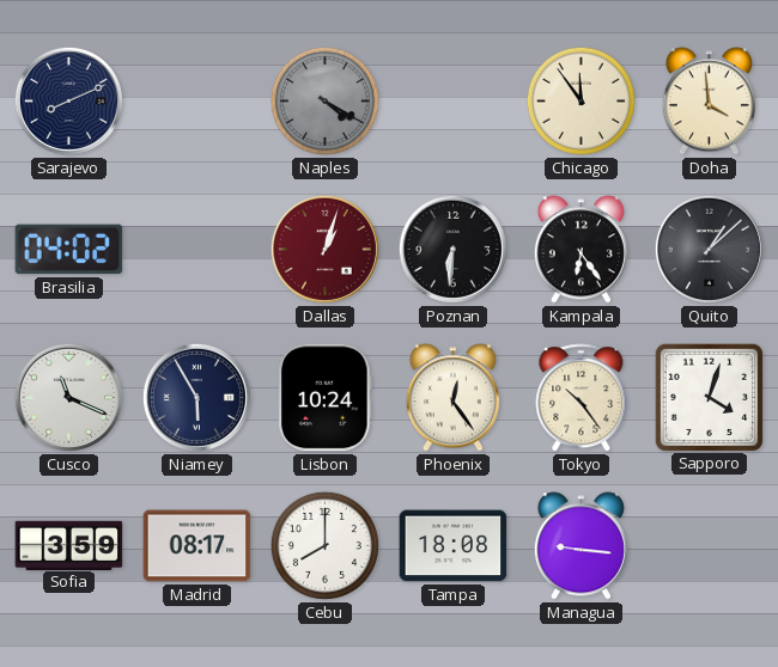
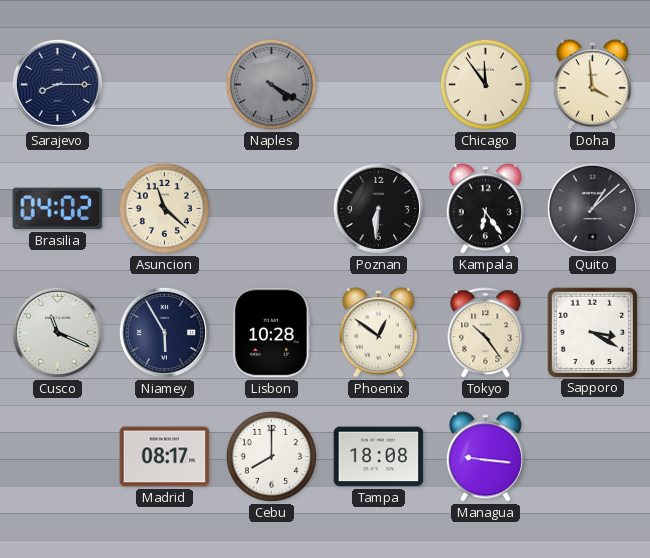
Sarajevo: 8:11 -> 8:15 (57, 84)
Asuncion: none -> 11:22 (164, 208)
Dallas: 1:03 -> none (324, 249)
Lisbon: 10:24 -> 10:28 (272, 333)
Phoenix: 12:24 -> 12:51 (378, 333)
Sapporo: 4:03 -> 3:20 (592, 332)
Sofia: 3:59 -> none (69, 545)
